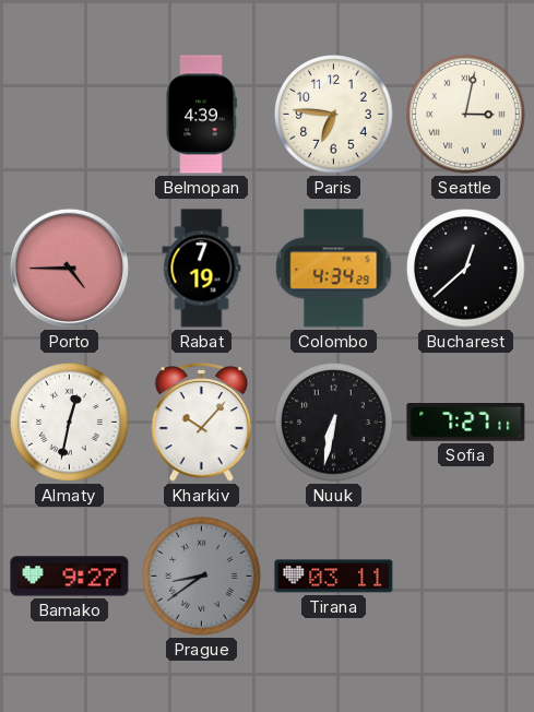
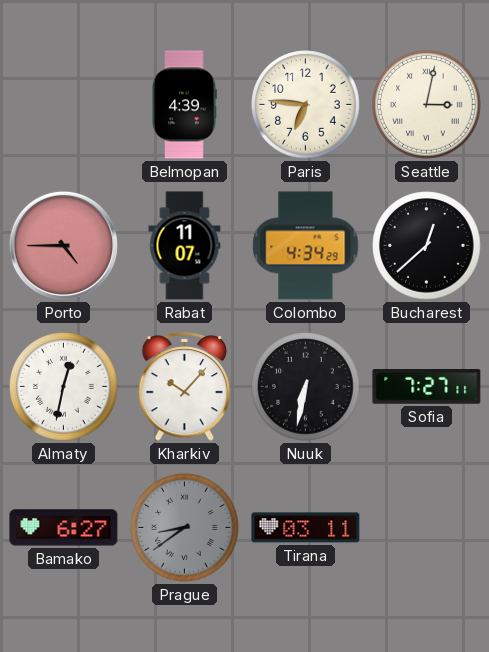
Rabat: 7:19 -> 11:07 (185, 246)
Bamako: 9:27 -> 6:27 (64, 528)
